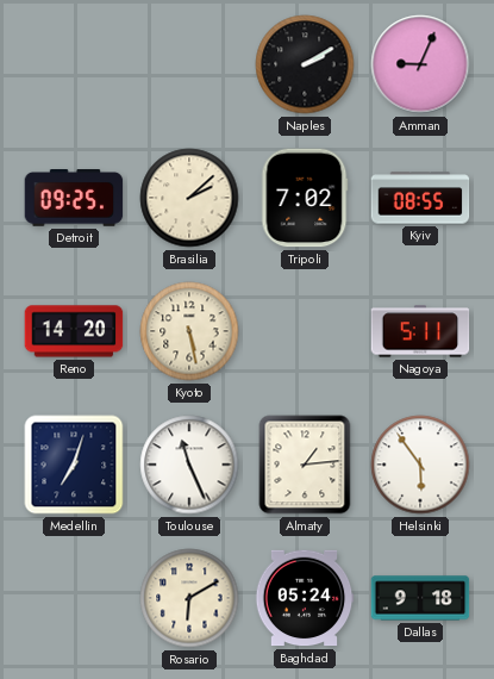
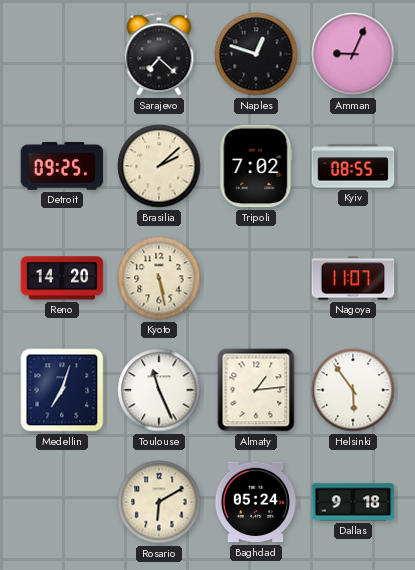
Sarajevo: none -> 7:22 (159, 54)
Naples: 2:10 -> 12:48 (256, 54)
Nagoya: 5:11 -> 11:07 (353, 278)
